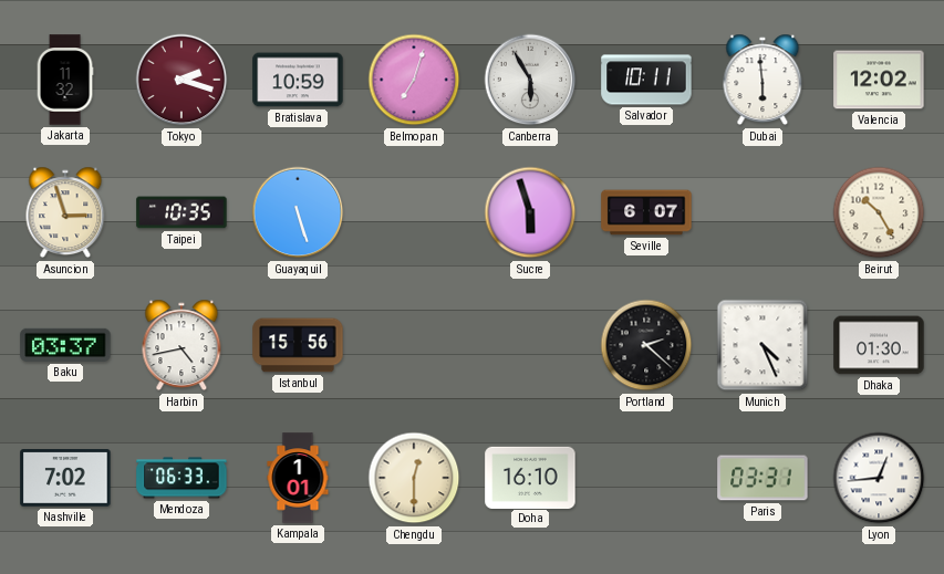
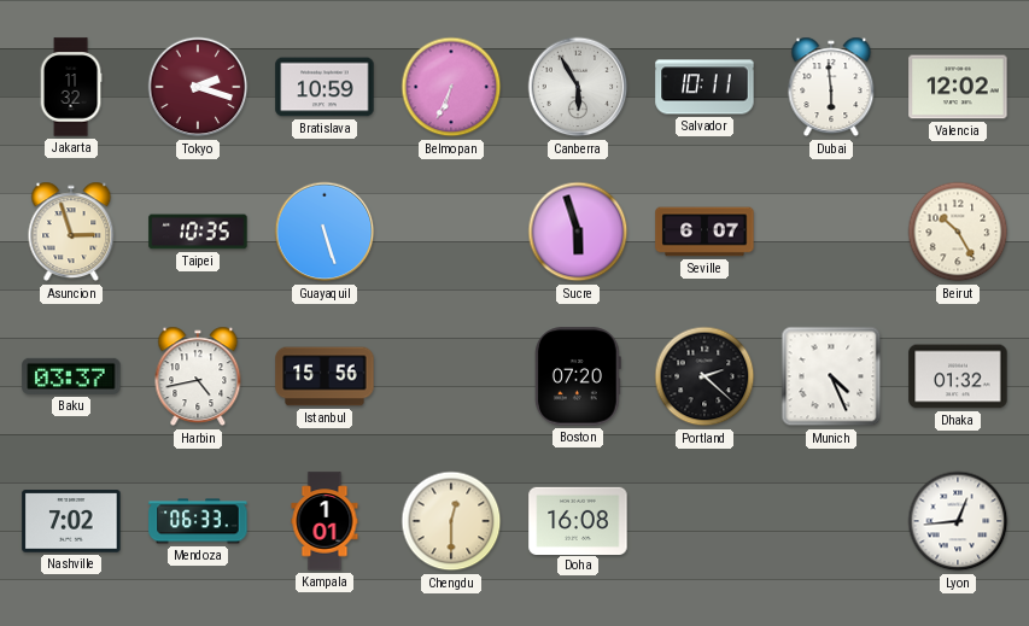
Belmopan: 7:03 -> 6:34 (451, 87)
Boston: none -> 07:20 (578, 376)
Dhaka: 01:30 -> 01:32 (958, 376)
Doha: 16:10 -> 16:08 (578, 520)
Paris: 03:31 -> none (763, 478)
